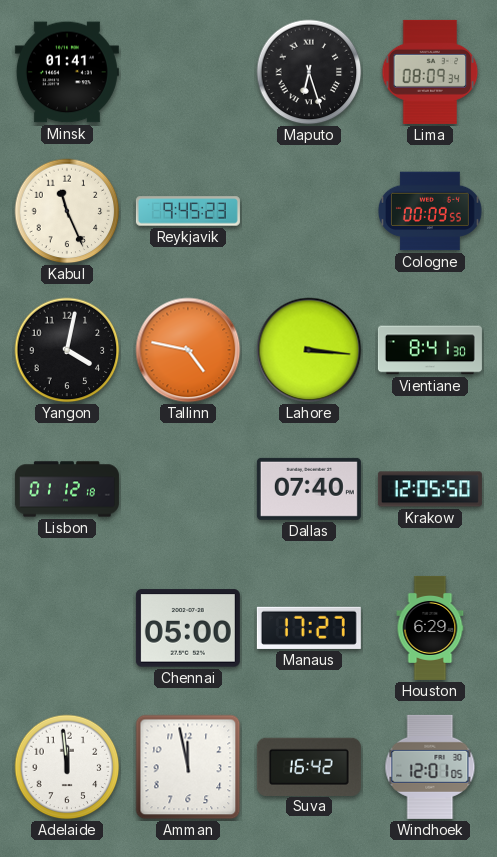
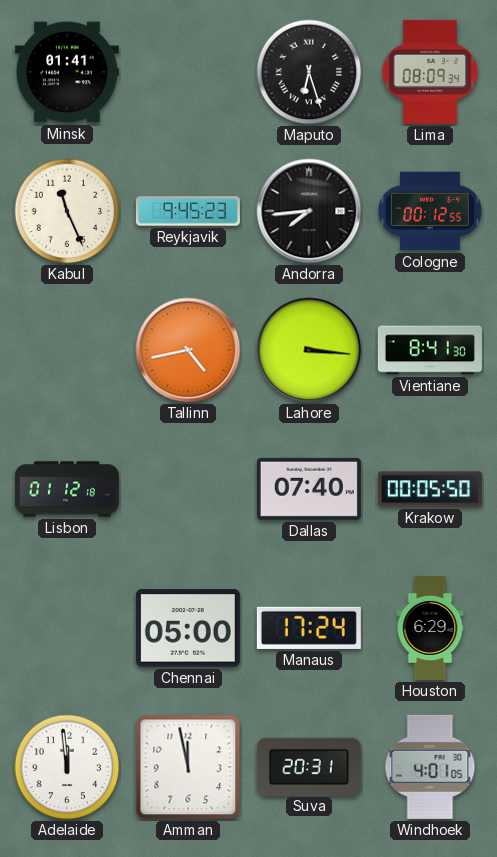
Andorra: none -> 7:44 (309, 211)
Cologne: 00:09 -> 00:12 (430, 211)
Yangon: 4:02 -> none (67, 350)
Tallinn: 4:47 -> 4:43 (188, 350)
Krakow: 12:05 -> 00:05 (430, 489)
Manaus: 17:27 -> 17:24 (309, 628)
Suva: 16:42 -> 20:31 (309, 766)
Windhoek: 12:01 -> 4:01 (430, 767)
